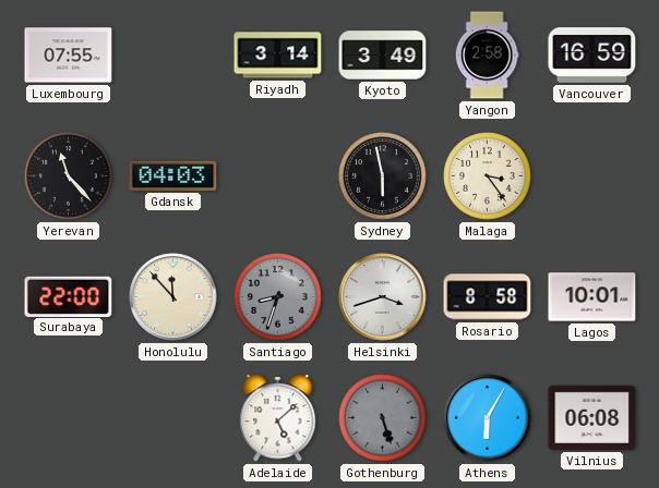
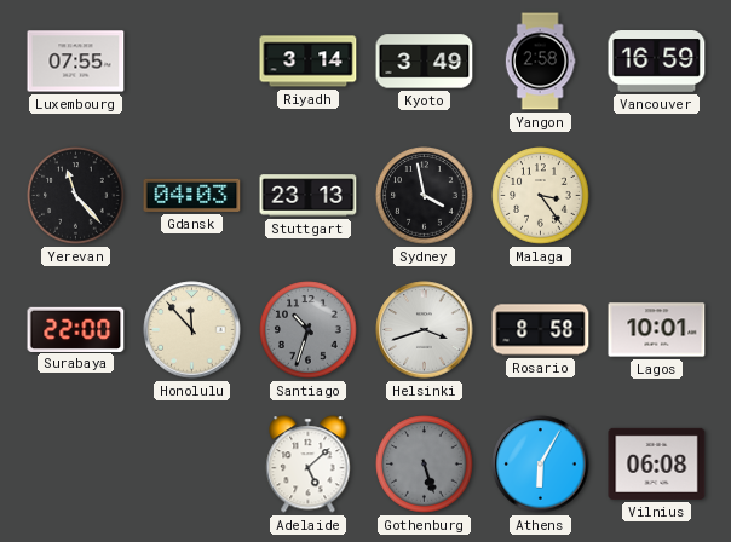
Stuttgart: none -> 23:13 (309, 196)
Sydney: 5:58 -> 3:58 (425, 196)
Santiago: 8:33 -> 10:33 (309, 330)
